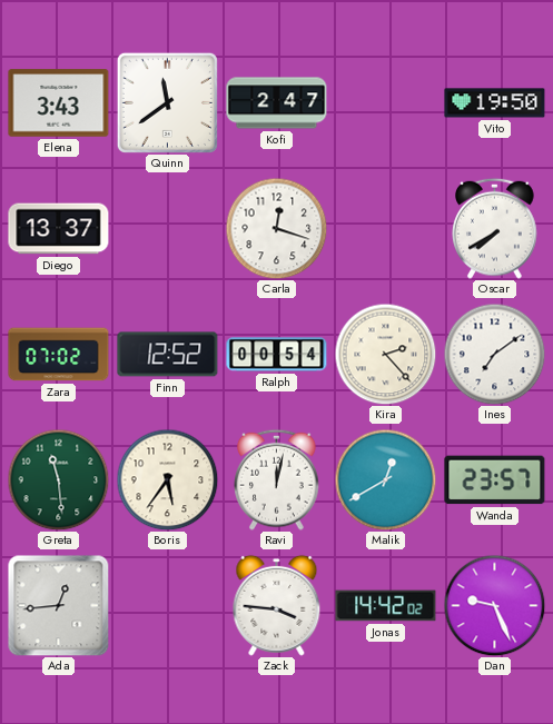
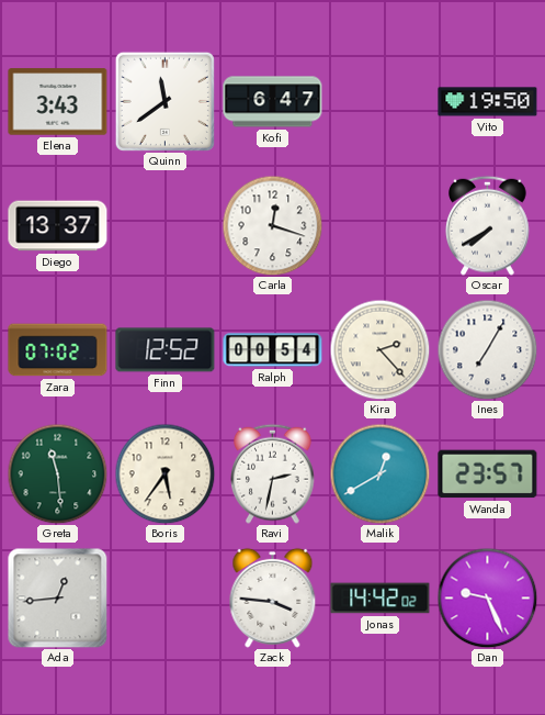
Kofi: 2:47 -> 6:47 (273, 102)
Ines: 7:09 -> 7:05 (487, 349)
Ravi: 12:02 -> 2:32 (273, 473)
